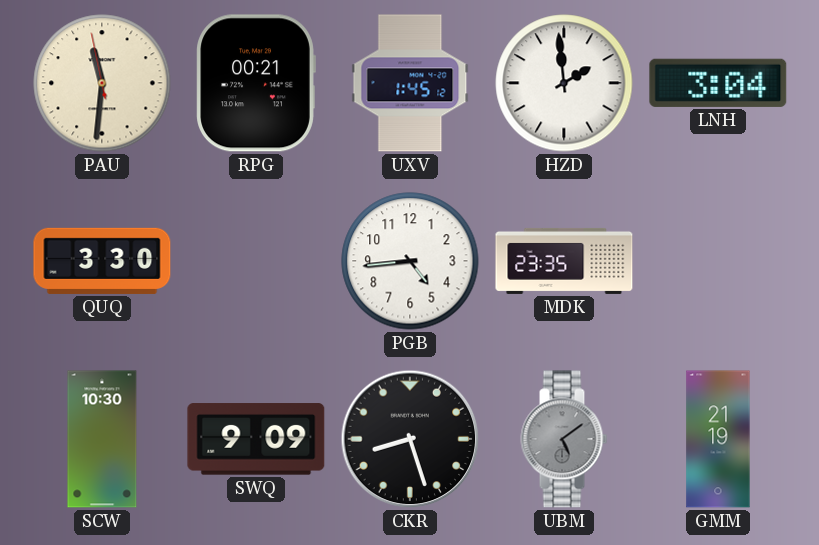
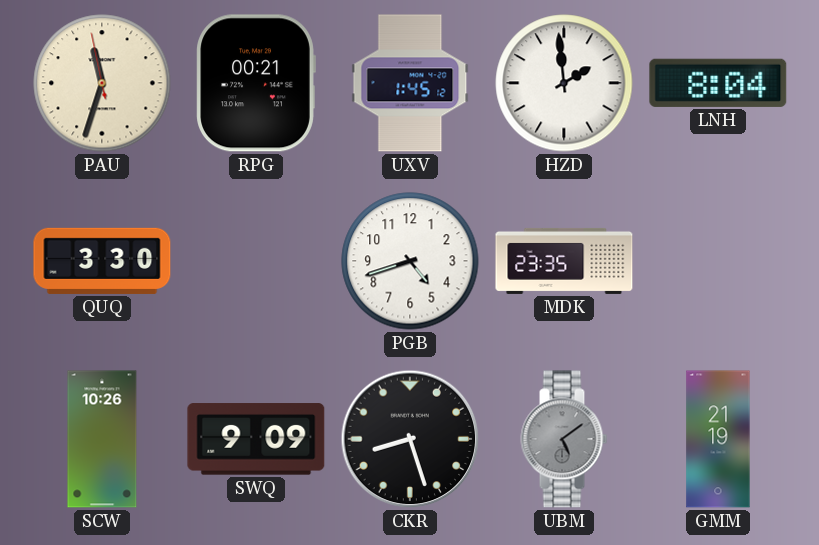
PAU: 11:30 -> 11:32 (102, 83)
LNH: 3:04 -> 8:04 (718, 83)
PGB: 4:44 -> 4:42 (410, 261)
SCW: 10:30 -> 10:26 (102, 439)
